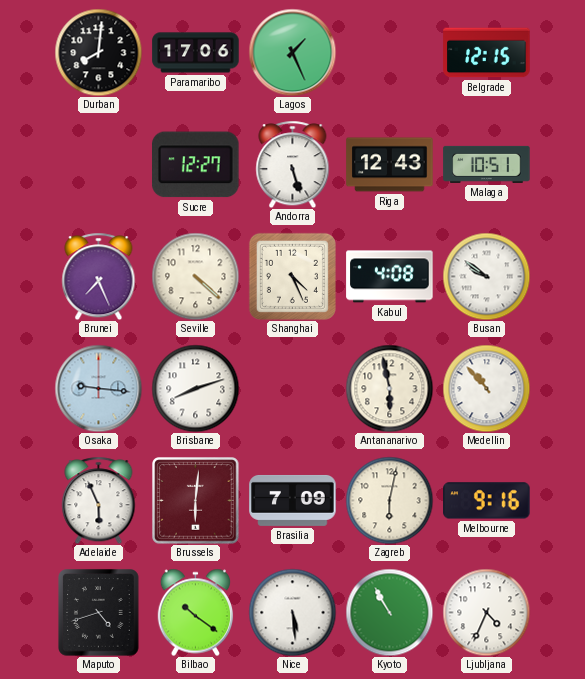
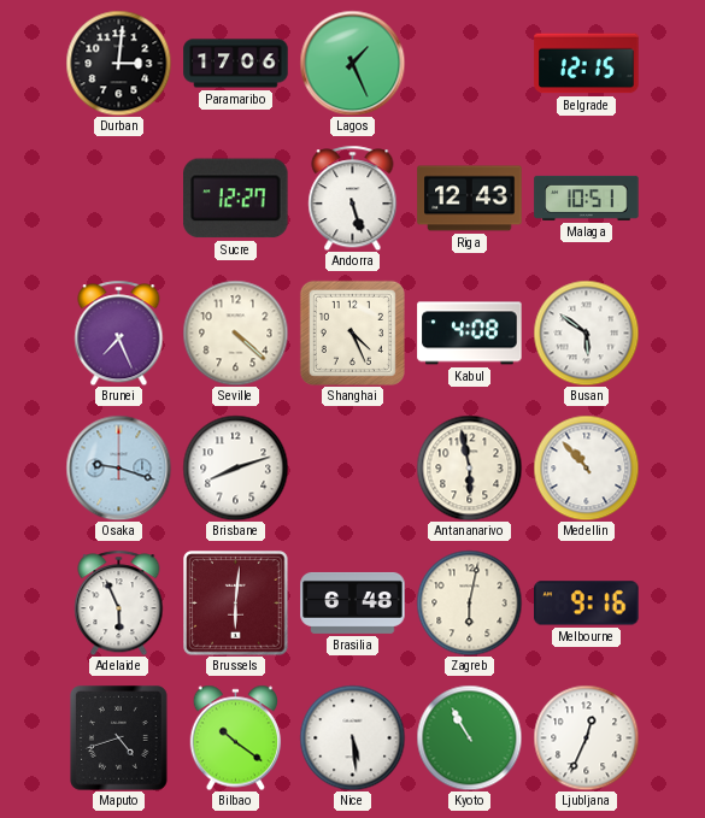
Durban: 8:01 -> 3:01 (118, 63)
Busan: 9:51 -> 5:51 (586, 333)
Osaka: 9:16 -> 9:18 (118, 467)
Brasilia: 7:09 -> 6:48 (353, 602)
Ljubljana: 4:34 -> 12:34 (586, 737)
